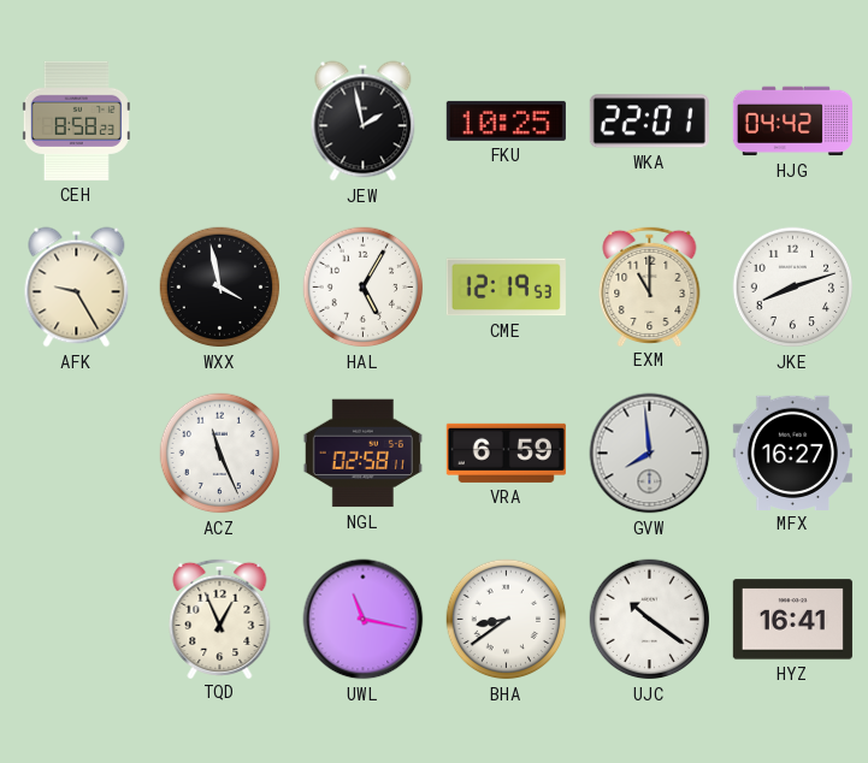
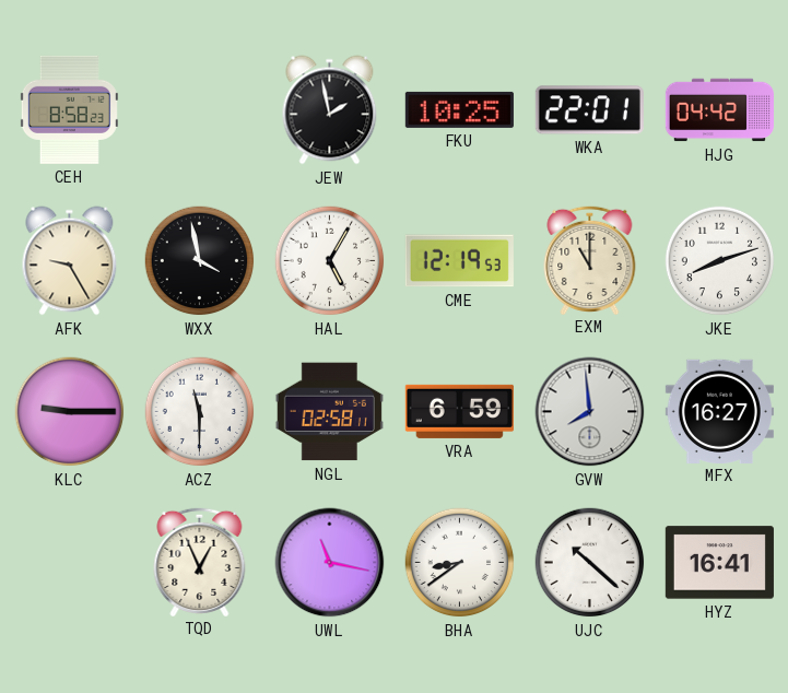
KLC: none -> 9:15 (70, 412)
ACZ: 11:26 -> 11:30 (200, 412)
UJC: 10:21 -> 10:22 (590, 563)
